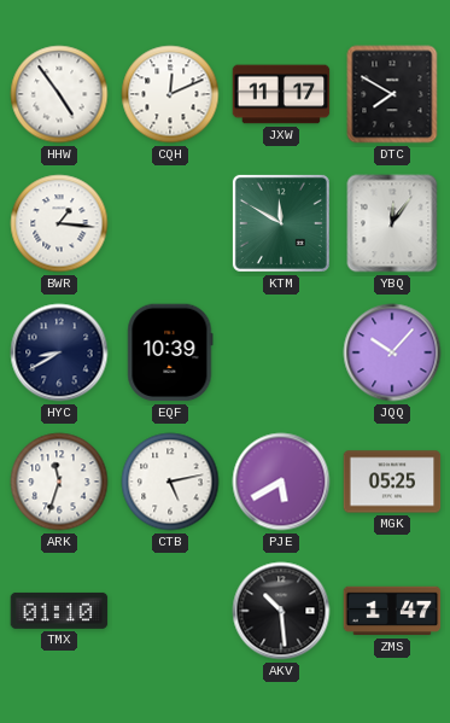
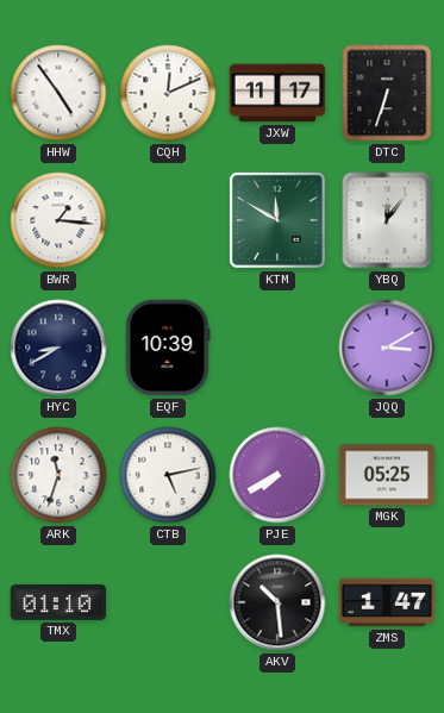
DTC: 7:50 -> 6:33 (387, 93)
JQQ: 10:07 -> 3:10 (387, 348)
PJE: 5:40 -> 7:40 (277, 475)
